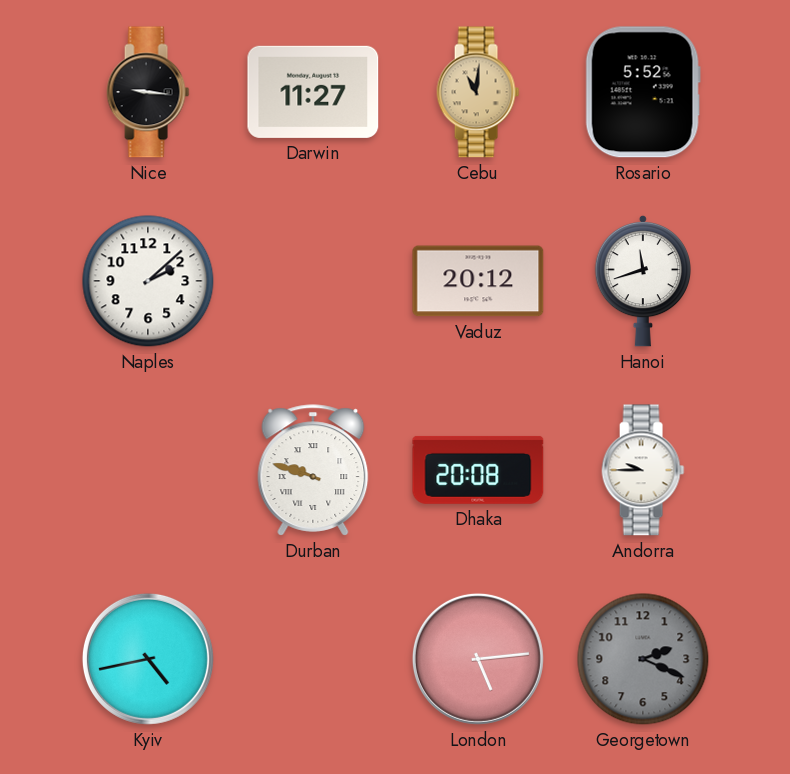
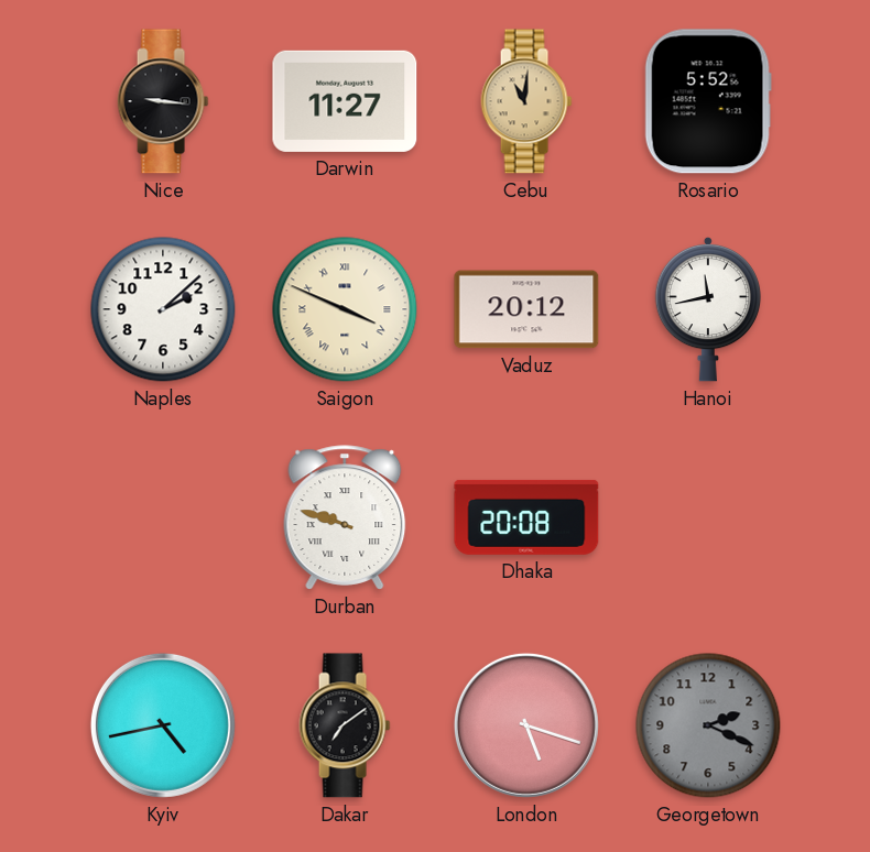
Saigon: none -> 3:49 (345, 309)
Hanoi: 11:42 -> 11:43 (707, 309)
Andorra: 9:45 -> none (643, 470)
Dakar: none -> 7:09 (345, 725)
London: 5:14 -> 5:18 (526, 725)
